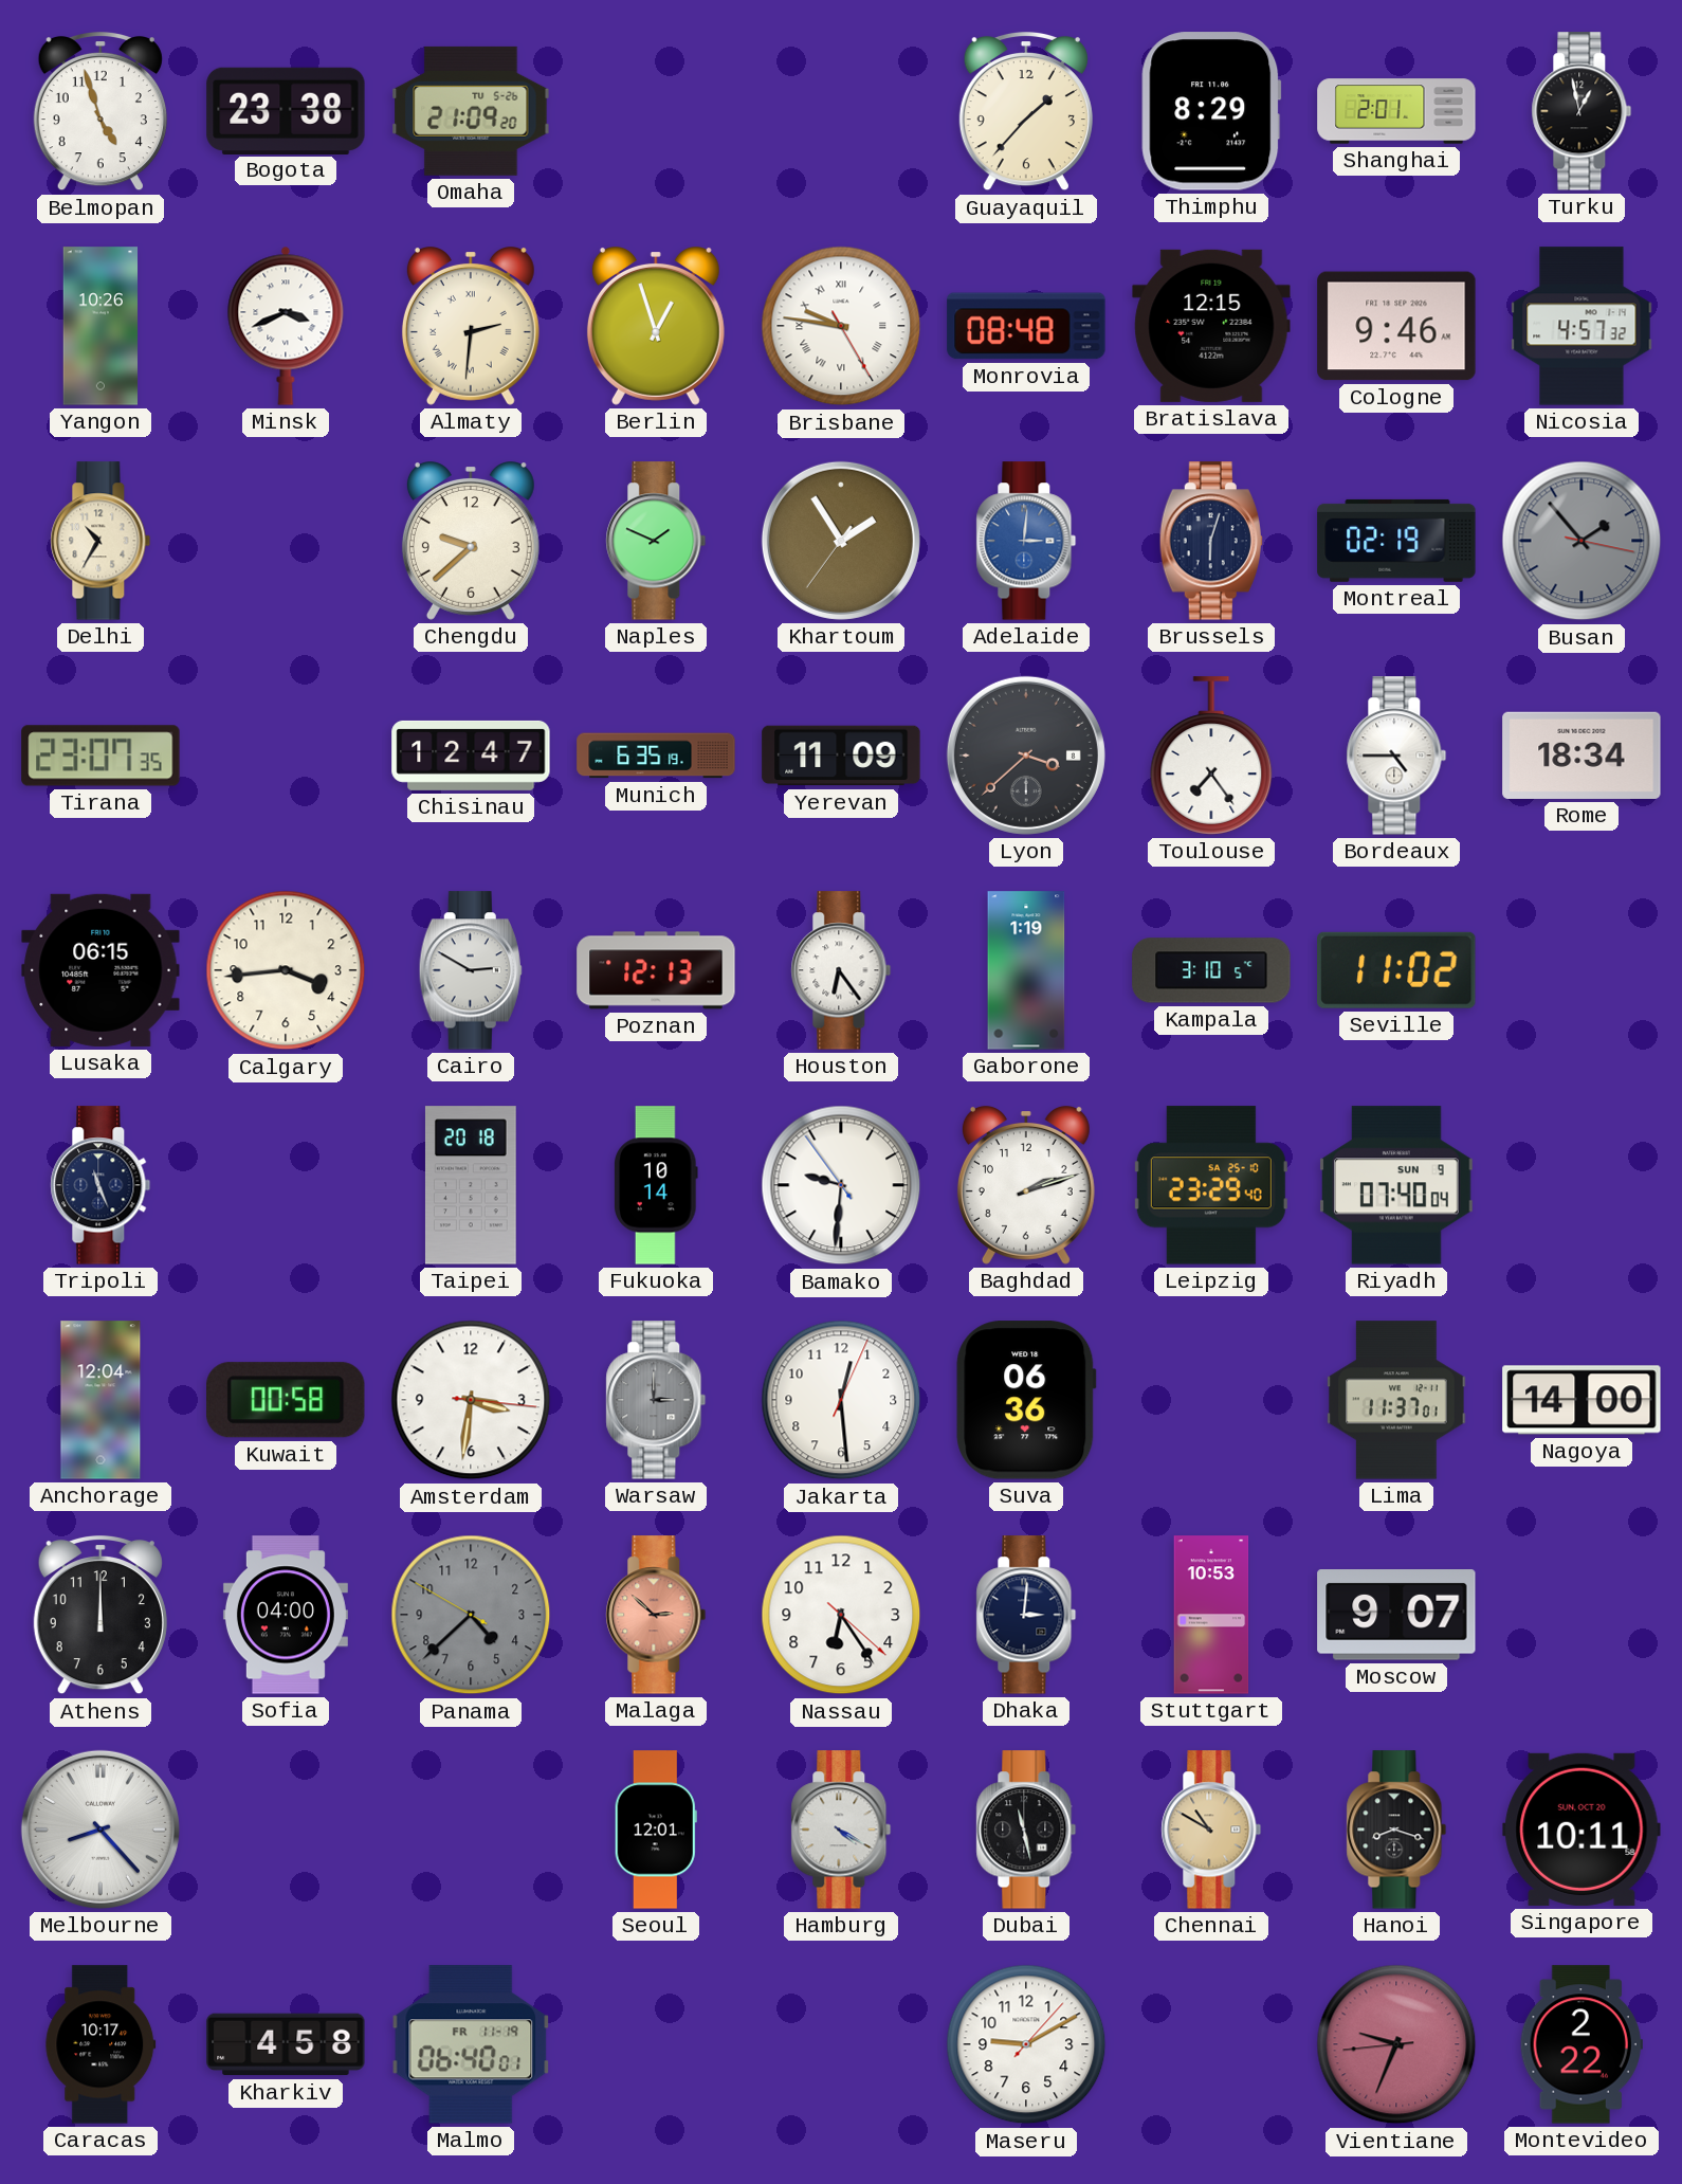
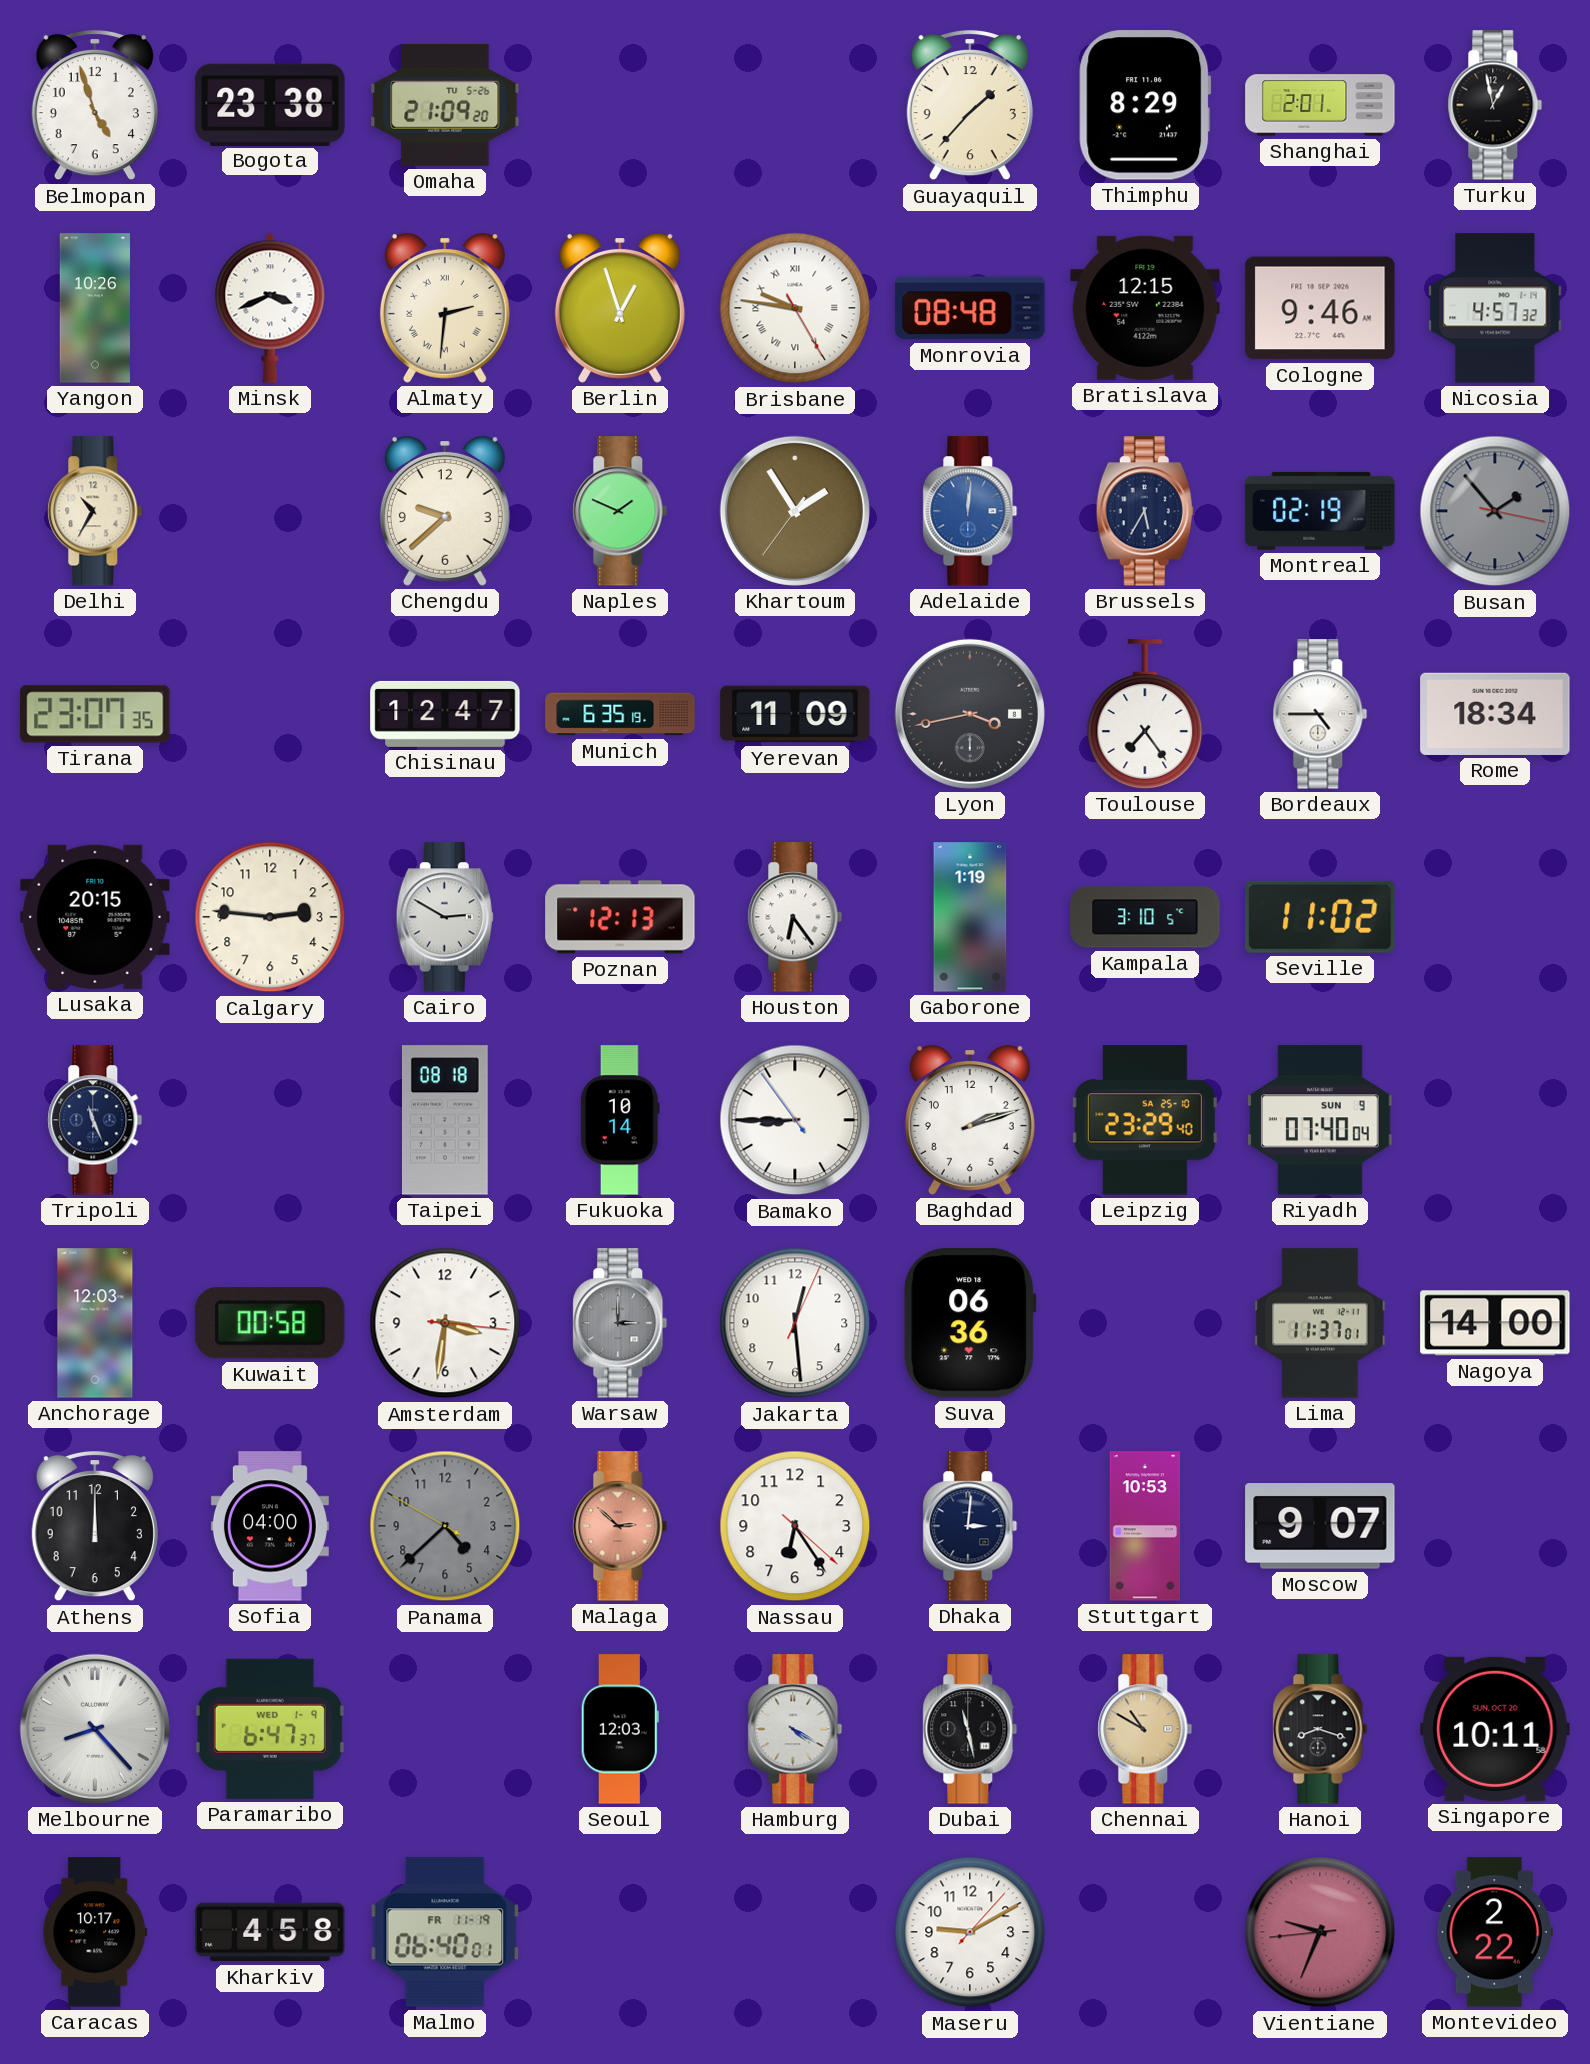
Adelaide: 3:01 -> 12:01 (970, 511)
Brussels: 6:03 -> 5:35 (1145, 511)
Lyon: 3:38 -> 3:43 (970, 714)
Lusaka: 06:15 -> 20:15 (95, 917)
Calgary: 3:44 -> 2:46 (270, 917)
Taipei: 20:18 -> 08:18 (445, 1120)
Bamako: 9:30 -> 8:44 (795, 1120)
Anchorage: 12:04 -> 12:03 (95, 1323)
Paramaribo: none -> 6:47 (270, 1729)
Seoul: 12:01 -> 12:03 (620, 1729)
